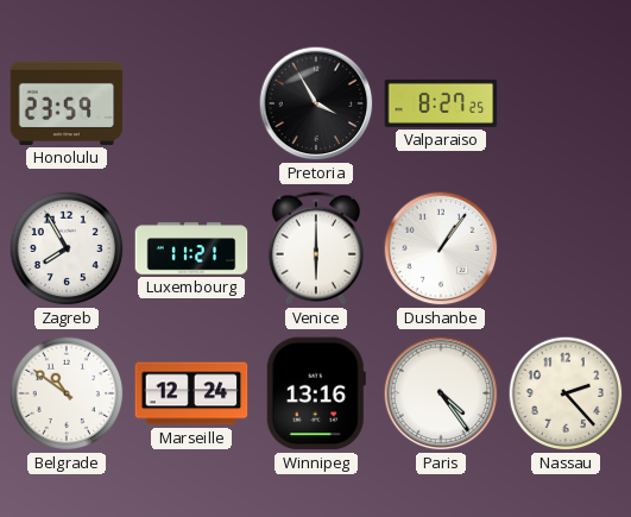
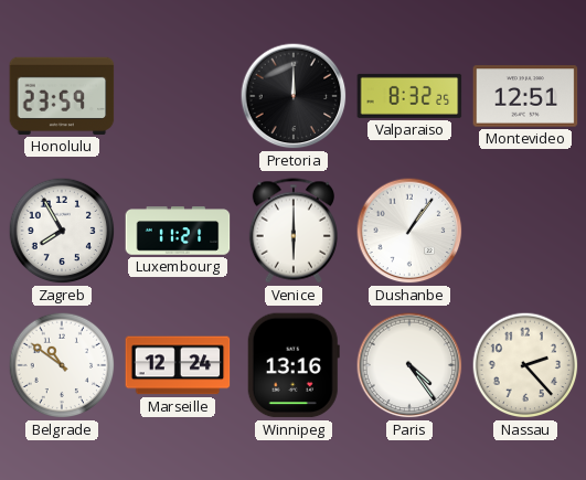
Pretoria: 3:55 -> 12:00 (294, 96)
Valparaiso: 8:27 -> 8:32 (409, 96)
Montevideo: none -> 12:51 (525, 96)
